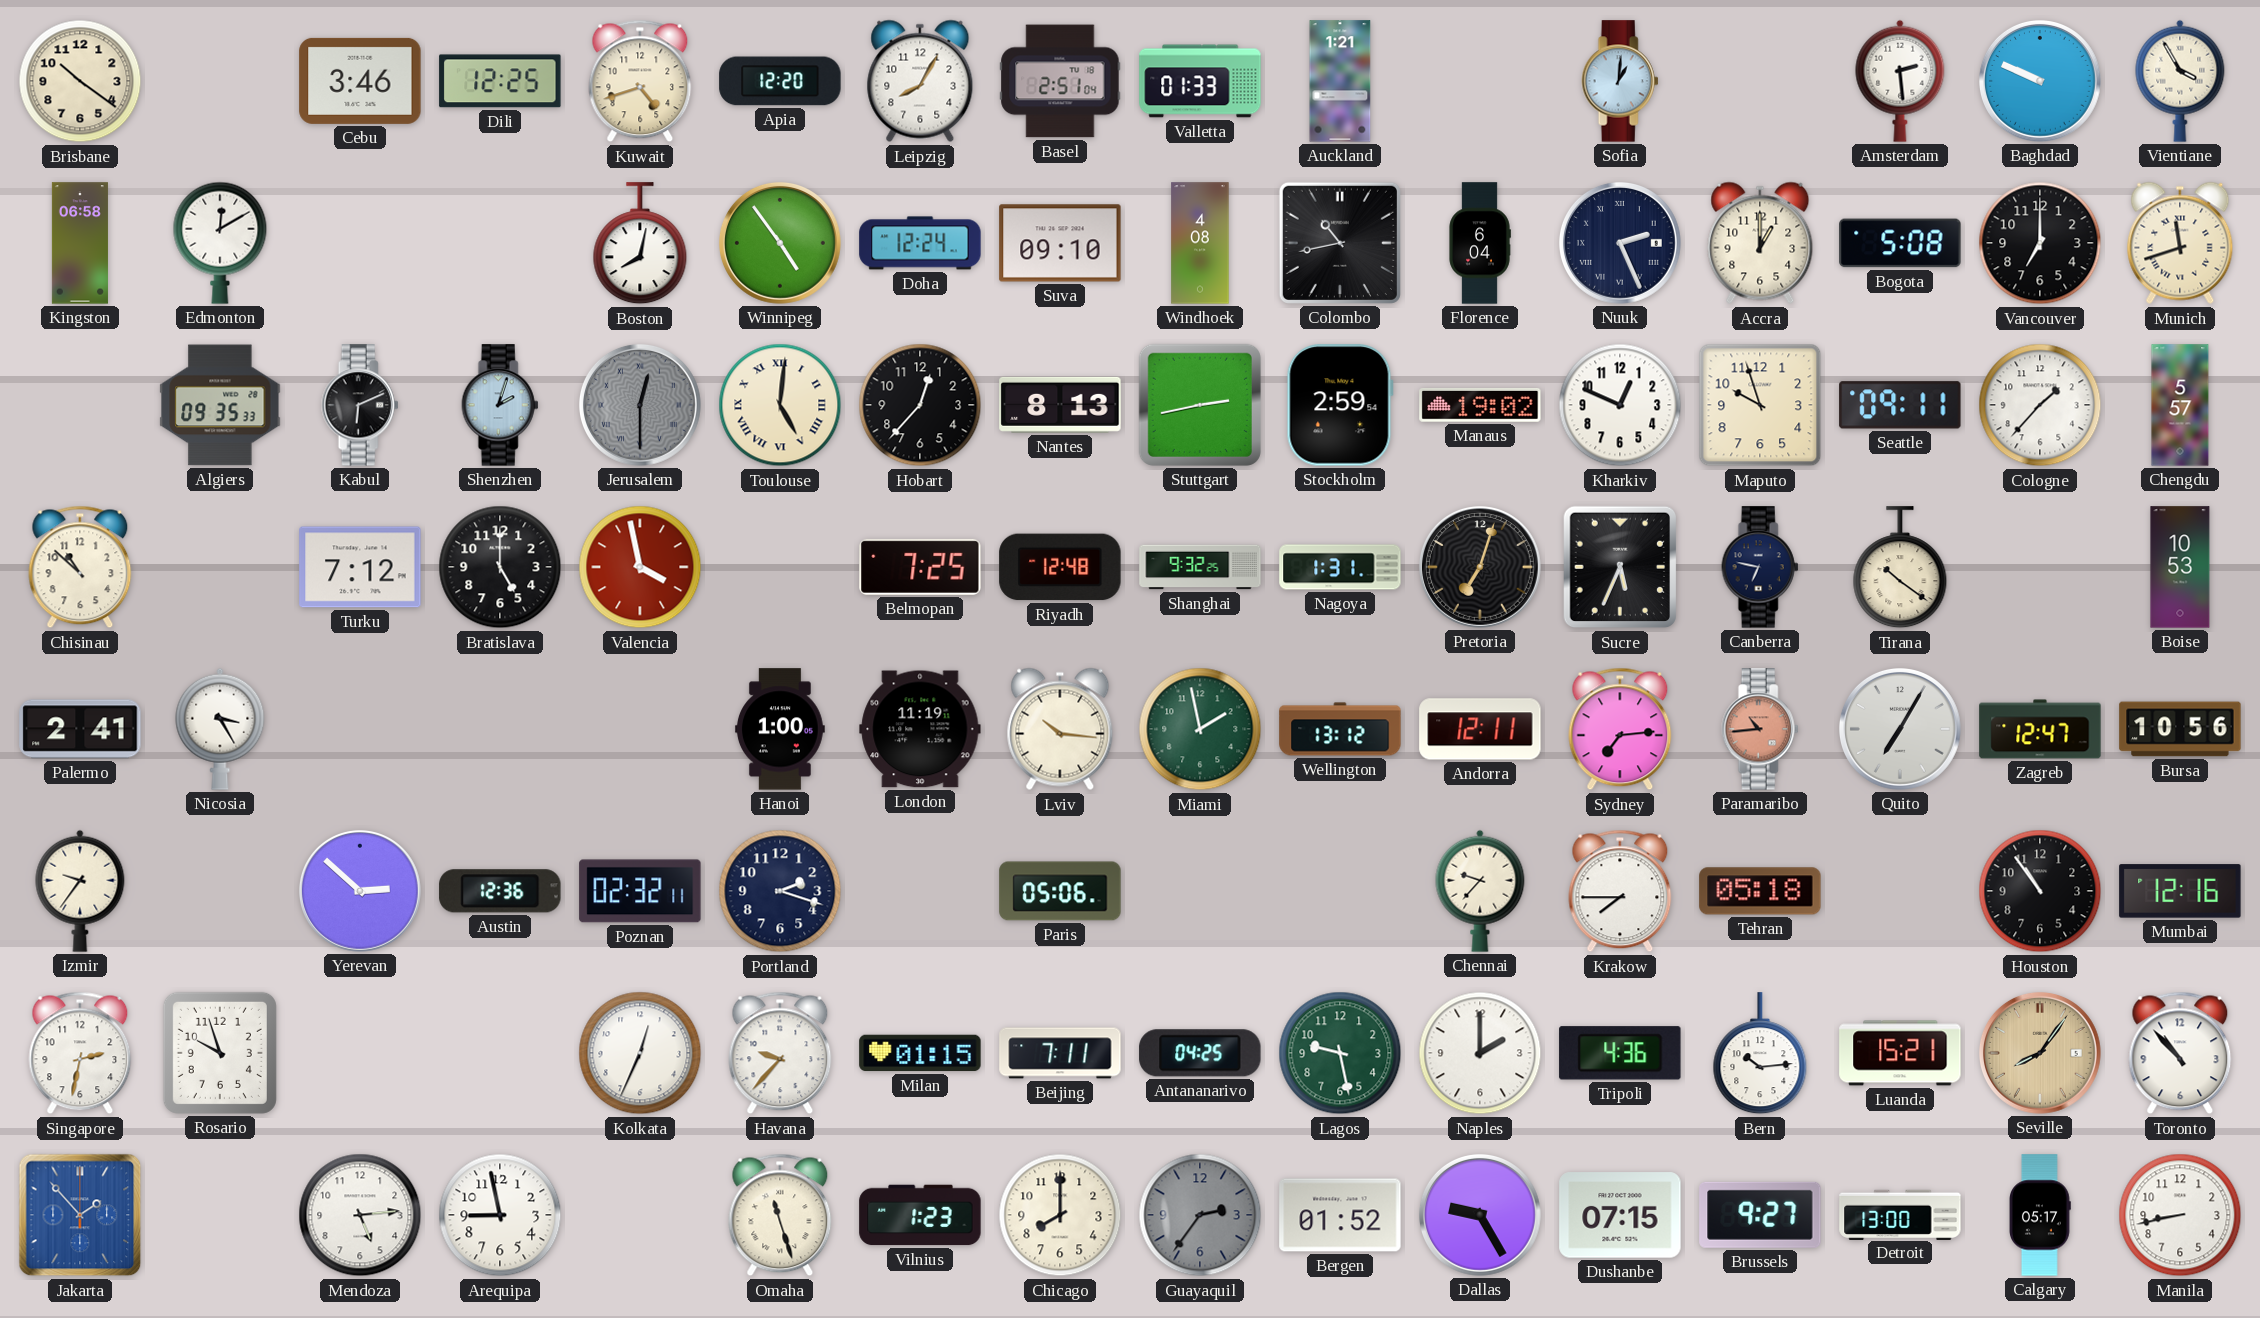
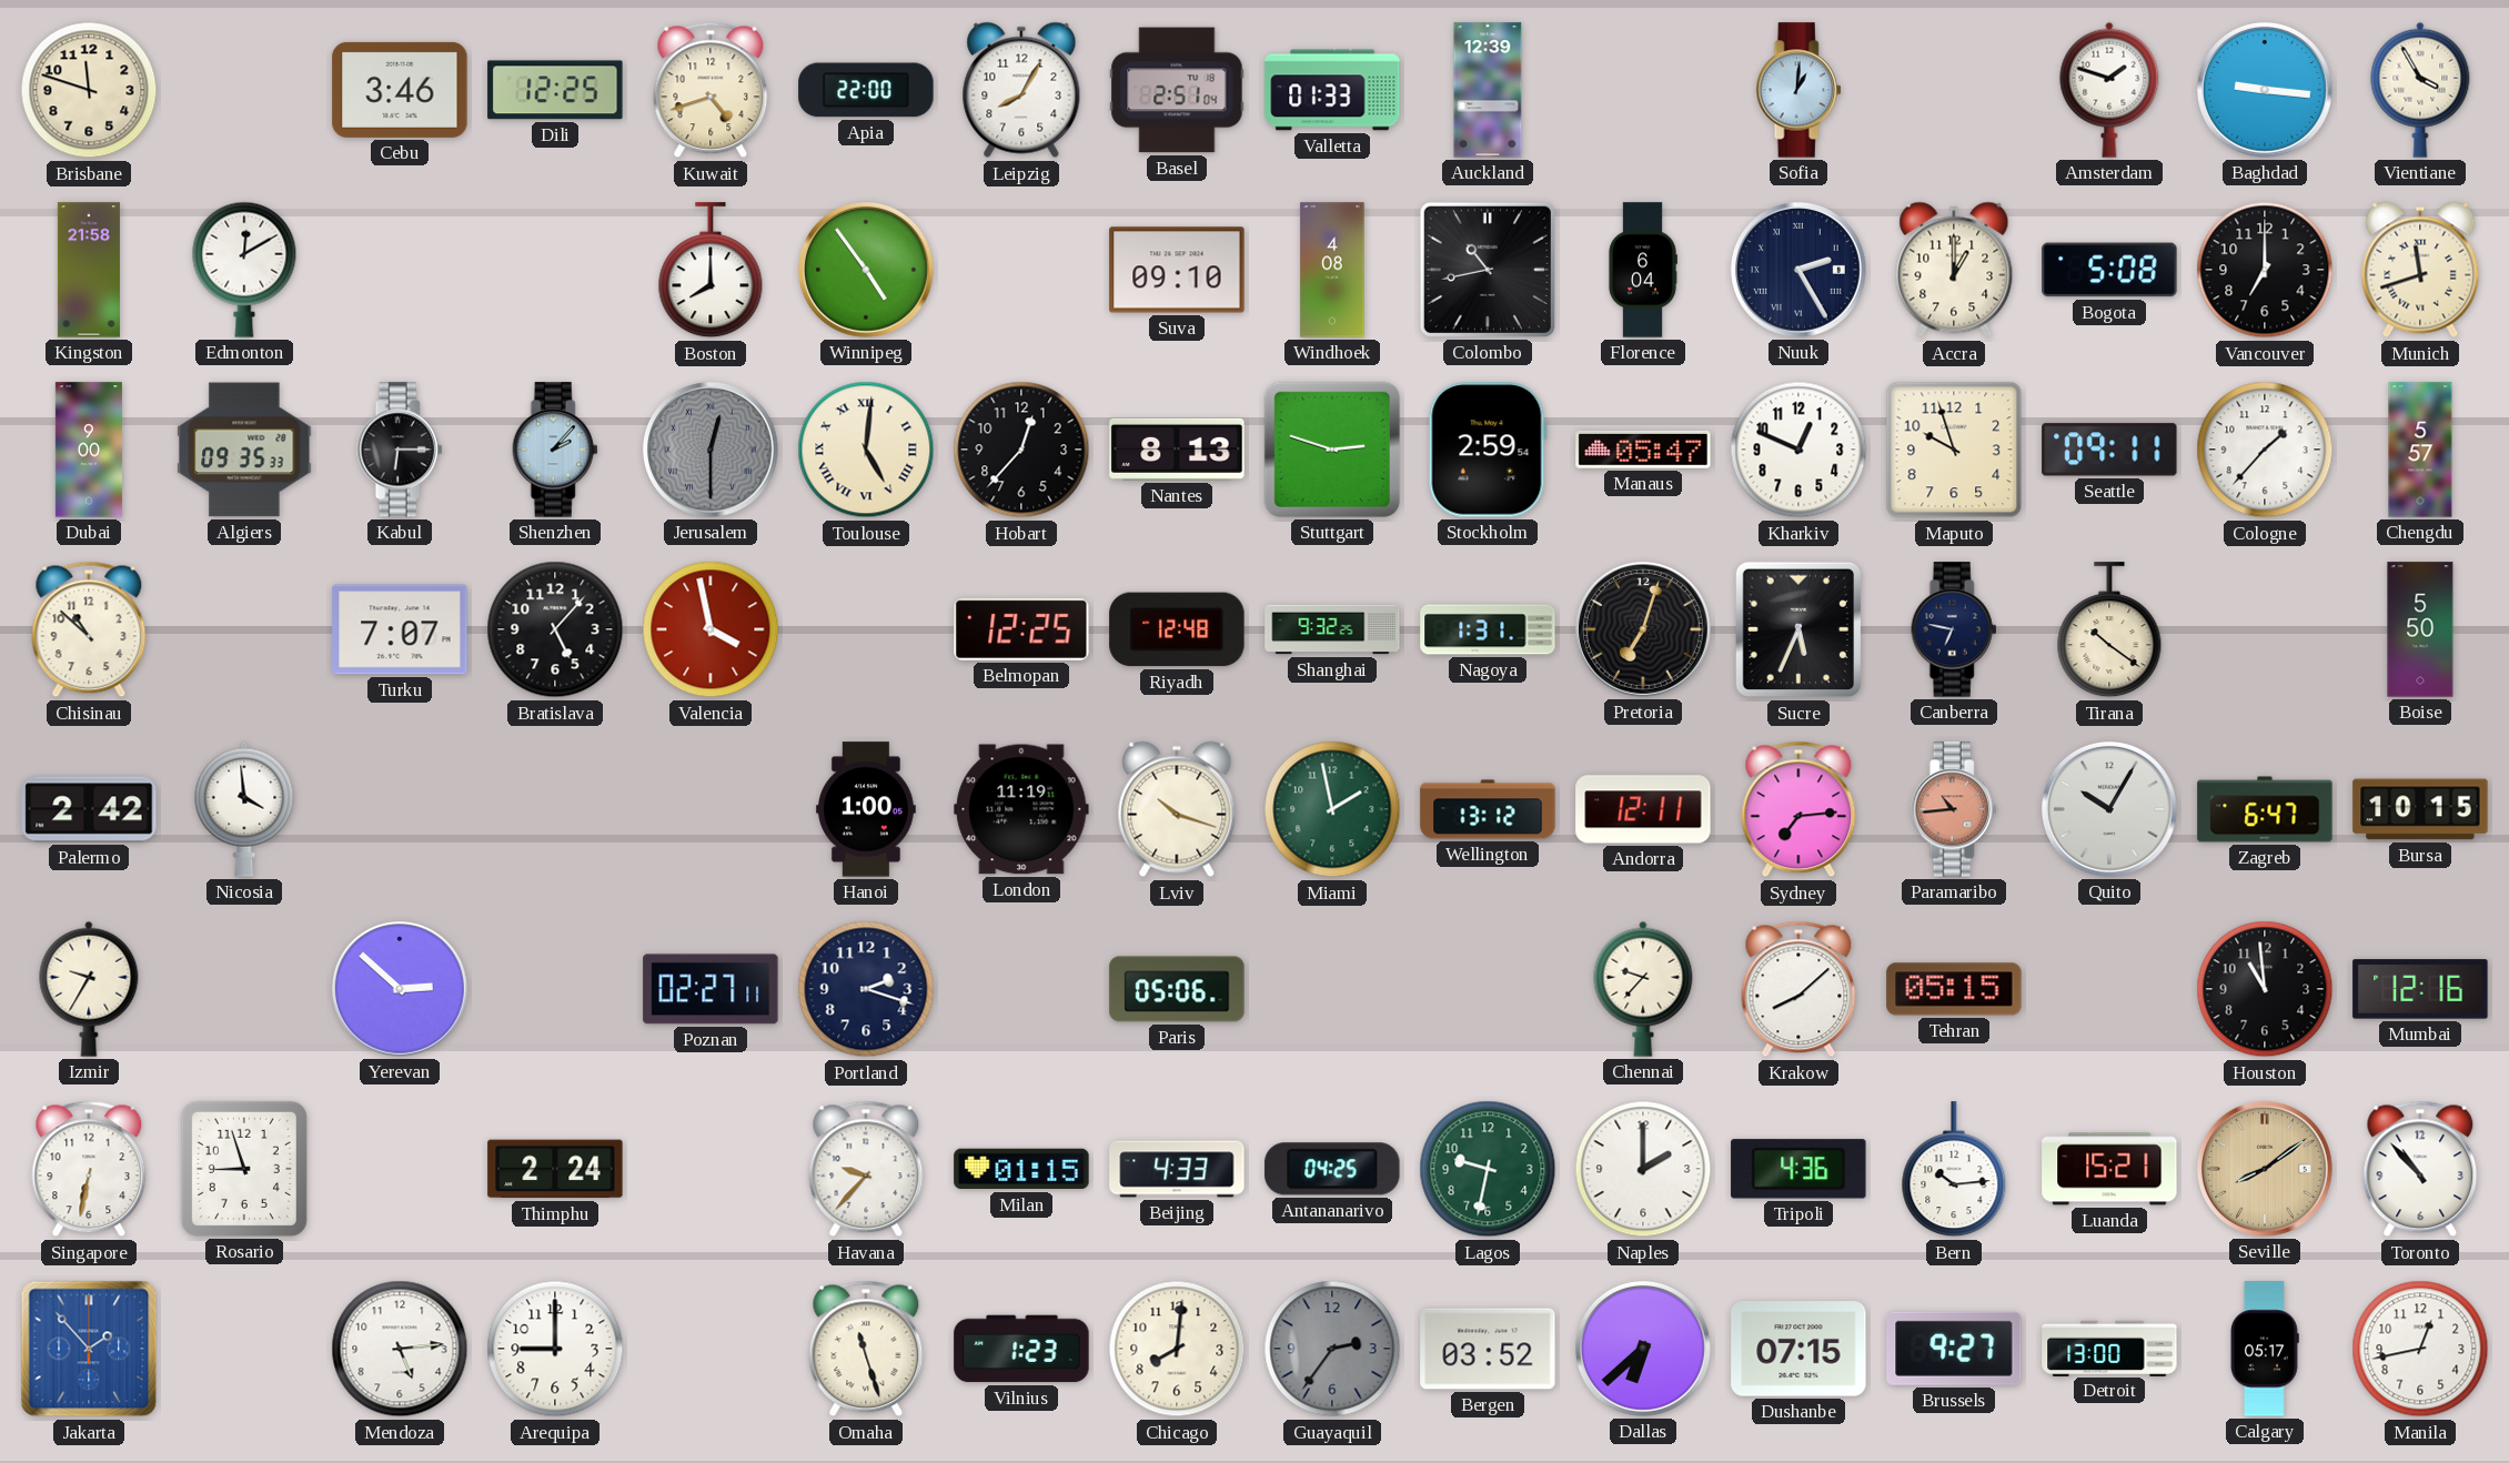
Brisbane: 10:21 -> 11:48 (89, 90)
Apia: 12:20 -> 22:00 (866, 90)
Auckland: 1:21 -> 12:39 (1488, 90)
Amsterdam: 2:29 -> 1:48 (2109, 90)
Baghdad: 9:49 -> 9:16 (2265, 90)
Kingston: 06:58 -> 21:58 (89, 270)
Boston: 8:02 -> 8:00 (711, 271)
Doha: 12:24 -> none (920, 243)
Nuuk: 2:26 -> 2:25 (1798, 270)
Dubai: none -> 9:00 (89, 450)
Kabul: 6:11 -> 6:15 (400, 450)
Shenzhen: 2:03 -> 2:07 (555, 450)
Stuttgart: 2:43 -> 2:48 (1332, 450)
Manaus: 19:02 -> 05:47 (1643, 451)
Turku: 7:12 -> 7:07 (400, 629)
Bratislava: 5:00 -> 5:07 (555, 629)
Belmopan: 7:25 -> 12:25 (1021, 629)
Boise: 10:53 -> 5:50 (2420, 629)
Palermo: 2:41 -> 2:42 (89, 809)
Nicosia: 3:25 -> 3:59 (244, 809)
Lviv: 10:16 -> 10:18 (1177, 809)
Quito: 7:05 -> 10:05 (2109, 809)
Zagreb: 12:47 -> 6:47 (2265, 809)
Bursa: 10:56 -> 10:15 (2420, 809)
Izmir: 9:36 -> 9:35 (89, 989)
Austin: 12:36 -> none (500, 891)
Poznan: 02:32 -> 02:27 (711, 989)
Krakow: 7:45 -> 8:08 (1798, 989)
Tehran: 05:18 -> 05:15 (1954, 989)
Houston: 10:54 -> 10:59 (2265, 989)
Singapore: 2:32 -> 6:32 (89, 1169)
Rosario: 9:57 -> 8:57 (244, 1169)
Thimphu: none -> 2:24 (555, 1169)
Kolkata: 12:34 -> none (640, 1053)
Beijing: 7:11 -> 4:33 (1177, 1169)
Lagos: 9:28 -> 9:32 (1488, 1169)
Seville: 8:06 -> 8:09 (2265, 1169)
Arequipa: 8:58 -> 9:00 (555, 1349)
Chicago: 8:00 -> 8:01 (1177, 1349)
Bergen: 01:52 -> 03:52 (1488, 1349)
Dallas: 9:25 -> 6:38 (1643, 1349)
Manila: 8:43 -> 12:43 (2420, 1349)
